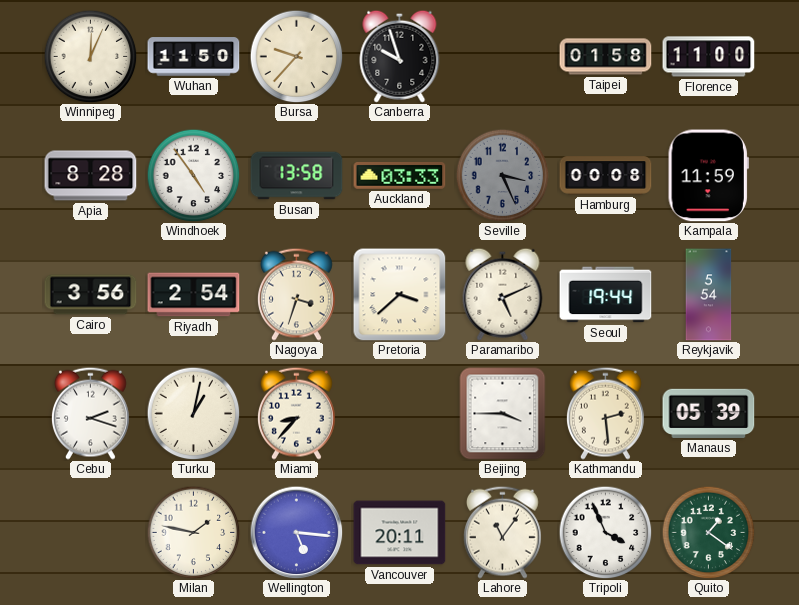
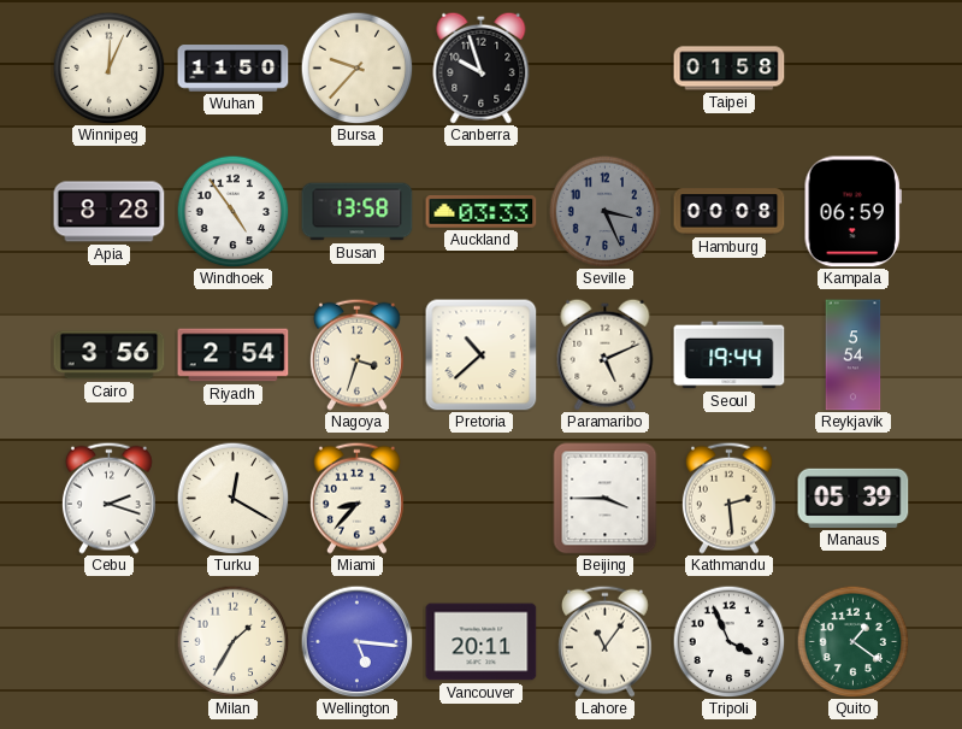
Florence: 11:00 -> none (709, 57)
Kampala: 11:59 -> 06:59 (852, 212)
Pretoria: 3:38 -> 10:38 (482, 355)
Turku: 1:02 -> 12:20 (232, 498)
Milan: 1:47 -> 1:35 (232, 641)
